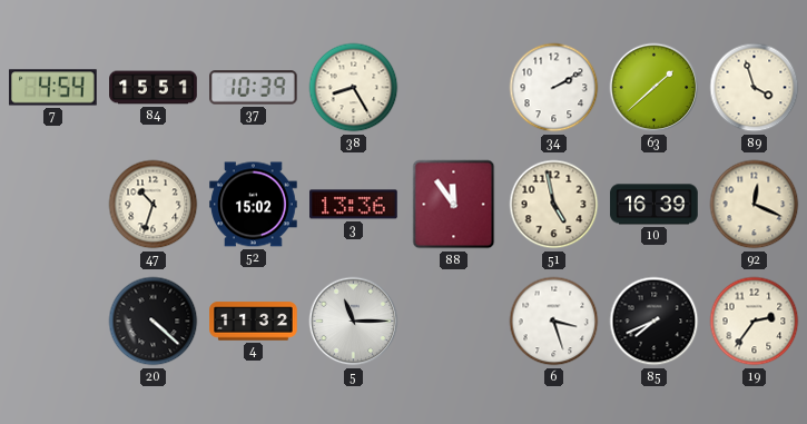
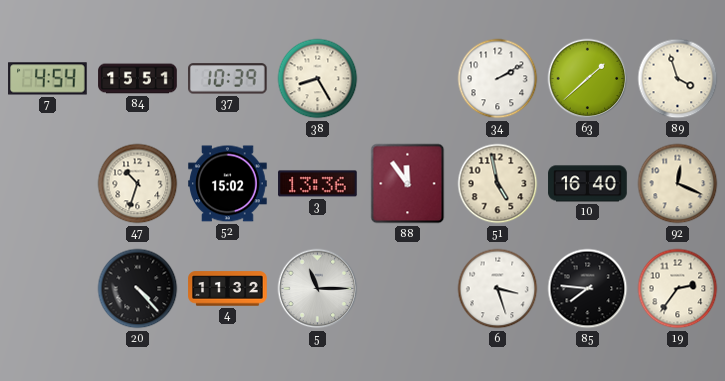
10: 16:39 -> 16:40 (588, 184)
20: 4:22 -> 4:23 (138, 289)
85: 7:41 -> 7:46 (588, 289)
